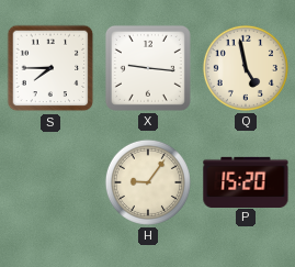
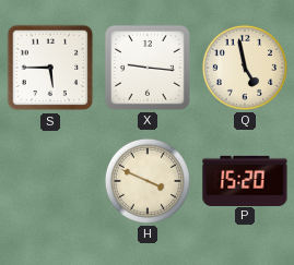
S: 7:45 -> 5:45 (50, 68)
H: 9:06 -> 3:49 (148, 181)
